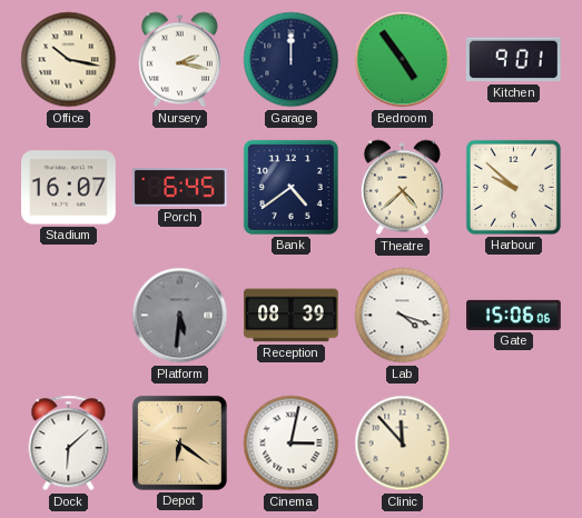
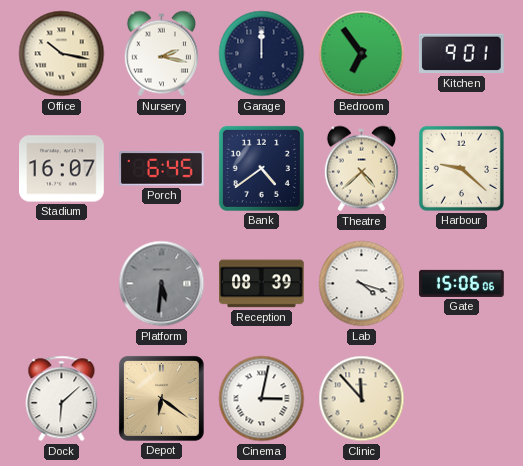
Bedroom: 4:54 -> 6:54 (362, 54)
Harbour: 9:52 -> 9:22 (461, 168)
